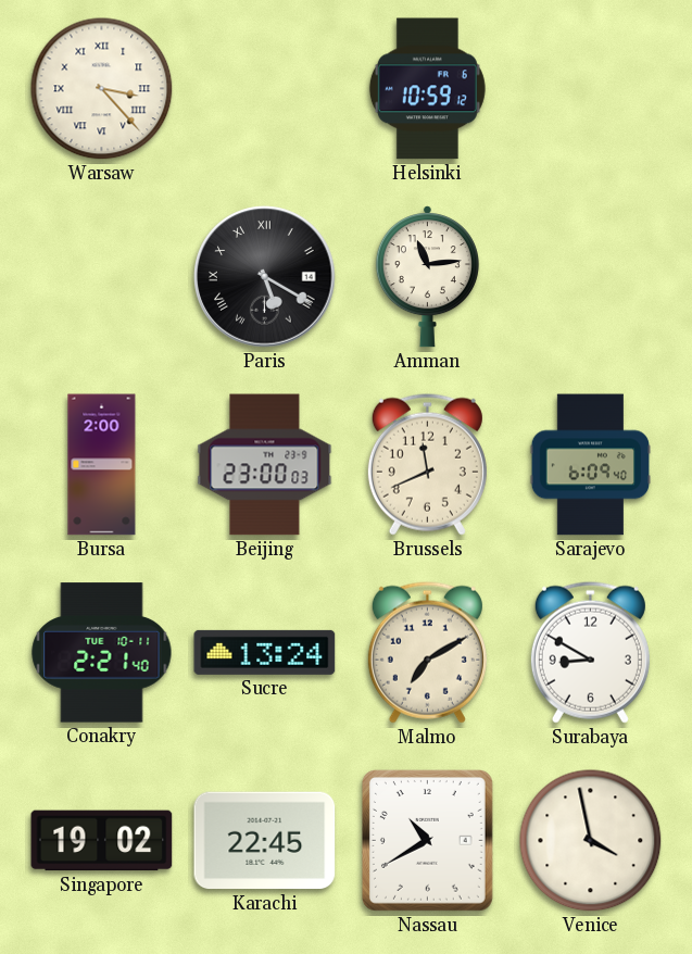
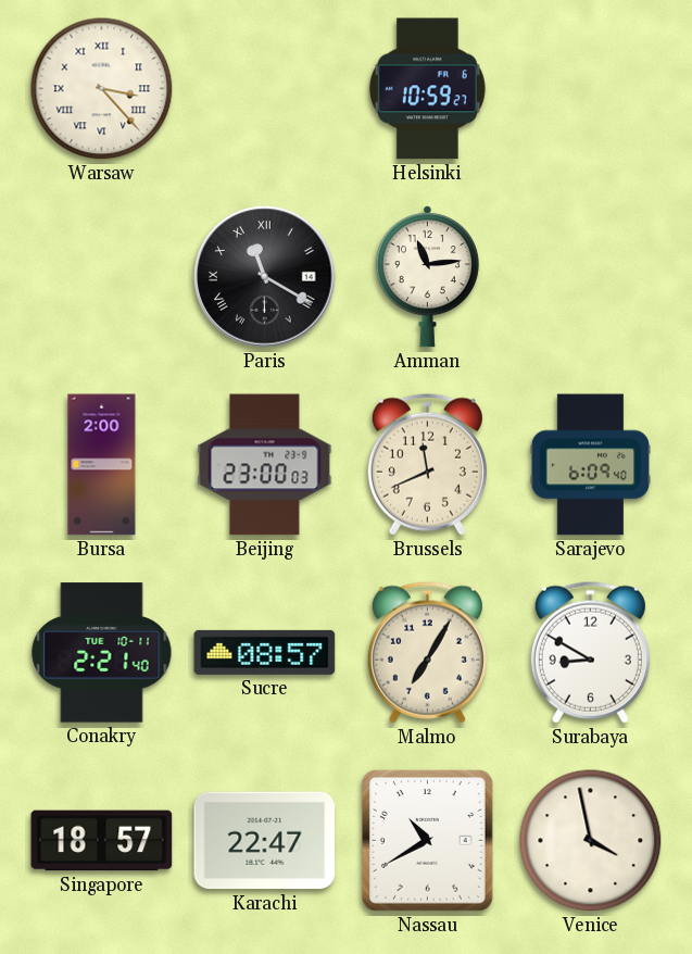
Helsinki: 10:59:12 -> 10:59:27 (427, 89)
Paris: 5:20 -> 11:20 (265, 277)
Sucre: 13:24 -> 08:57 (265, 652)
Malmo: 7:10 -> 7:05 (427, 652)
Singapore: 19:02 -> 18:57 (102, 841)
Karachi: 22:45 -> 22:47 (265, 841)
